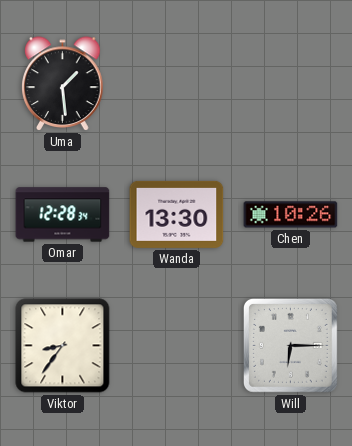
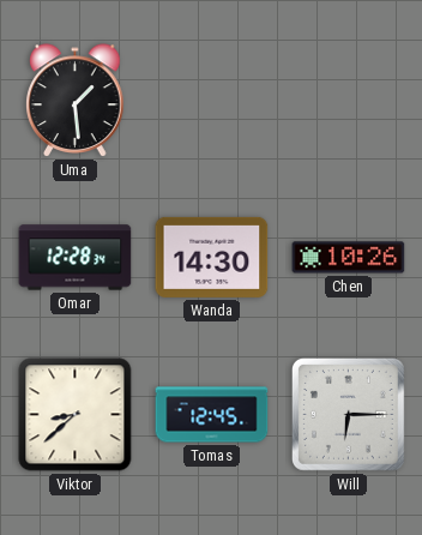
Wanda: 13:30 -> 14:30 (212, 257)
Viktor: 8:36 -> 8:38 (76, 415)
Tomas: none -> 12:45 (212, 415)
